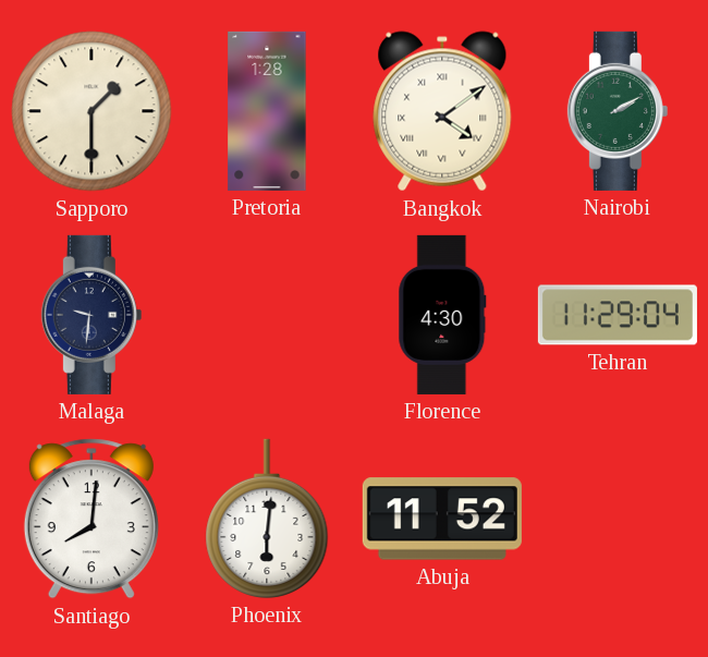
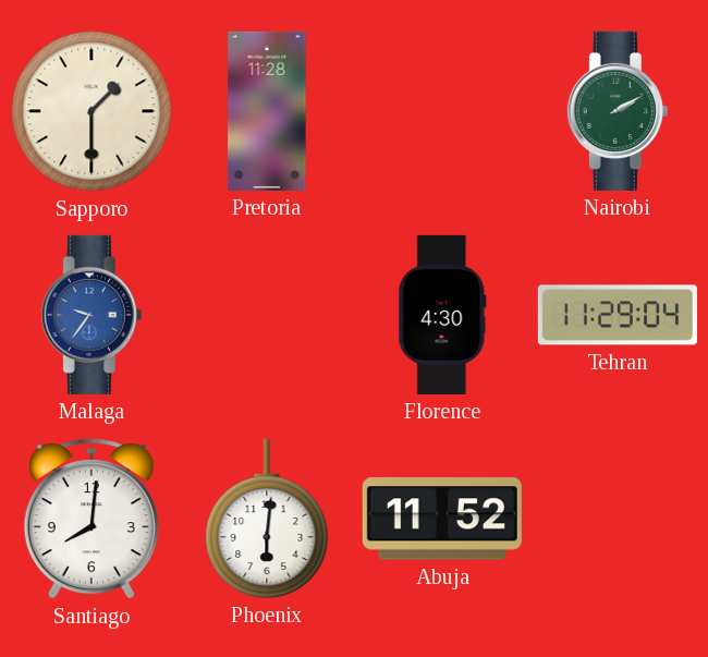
Pretoria: 1:28 -> 11:28 (267, 111)
Bangkok: 4:09 -> none (442, 111)
Malaga: 9:31 -> 9:36 (91, 315)
Malaga dial: navy -> blue (91, 315)
